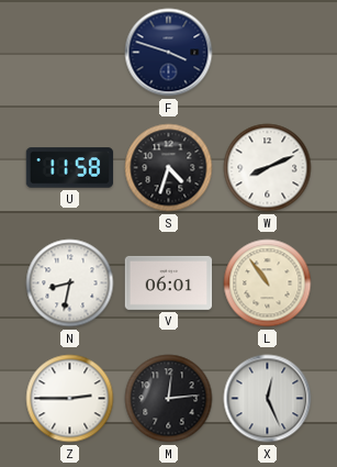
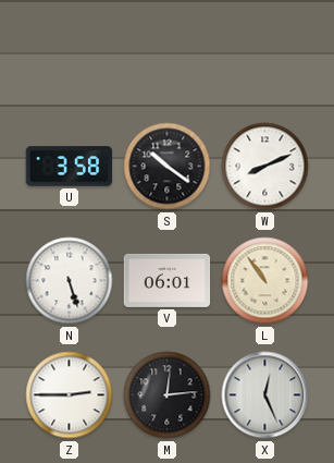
F: 3:48 -> none (169, 53)
U: 11:58 -> 3:58 (70, 167)
S: 4:33 -> 10:21 (168, 167)
N: 8:32 -> 5:27 (70, 281)
